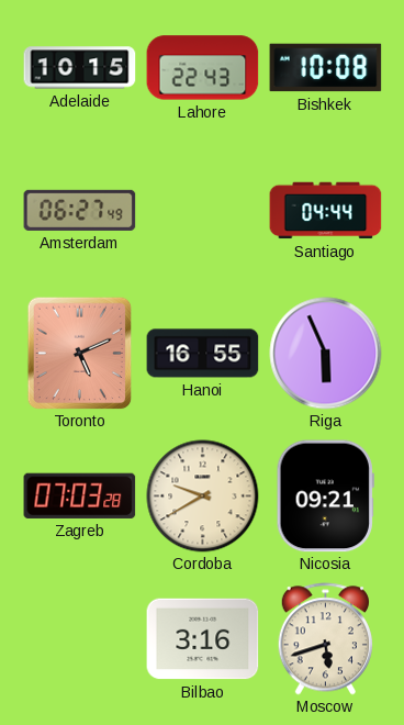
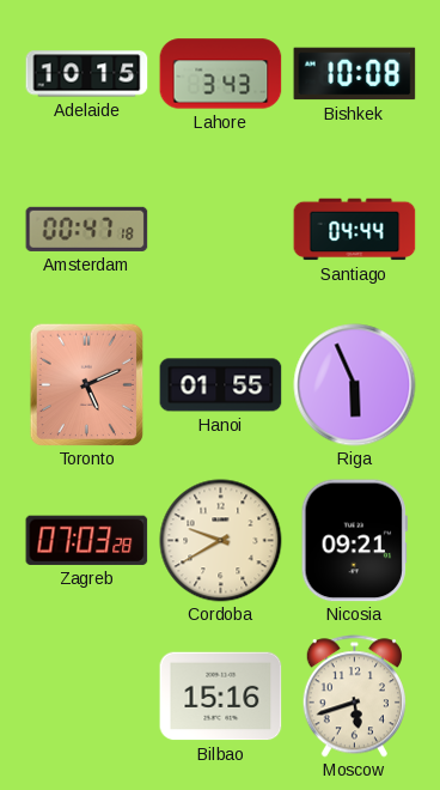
Lahore: 22:43 -> 3:43 (221, 74)
Amsterdam: 06:27 -> 00:47 (87, 229)
Hanoi: 16:55 -> 01:55 (221, 385)
Bilbao: 3:16 -> 15:16 (221, 697)
